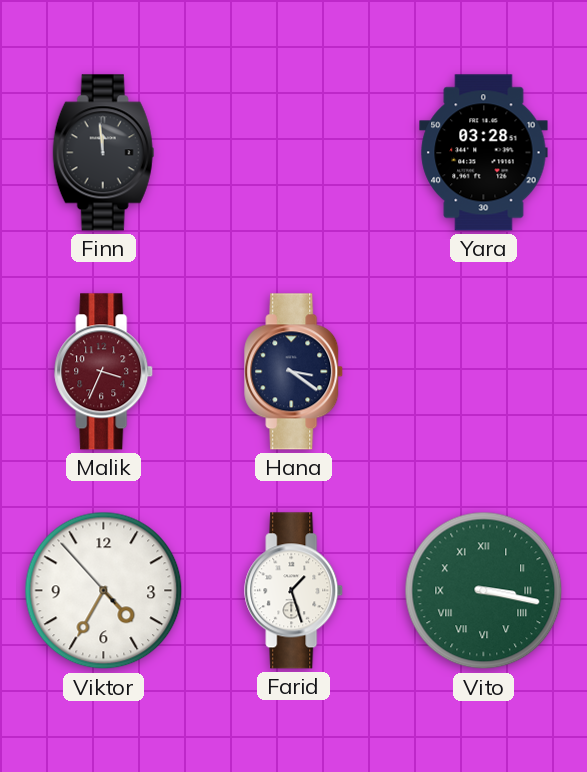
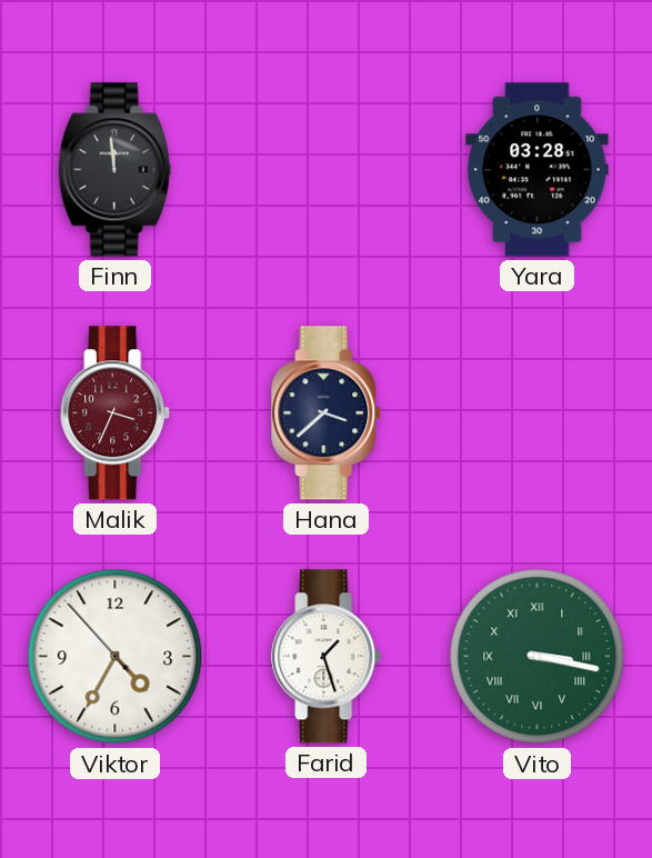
Hana: 3:21 -> 3:38 (327, 413)
